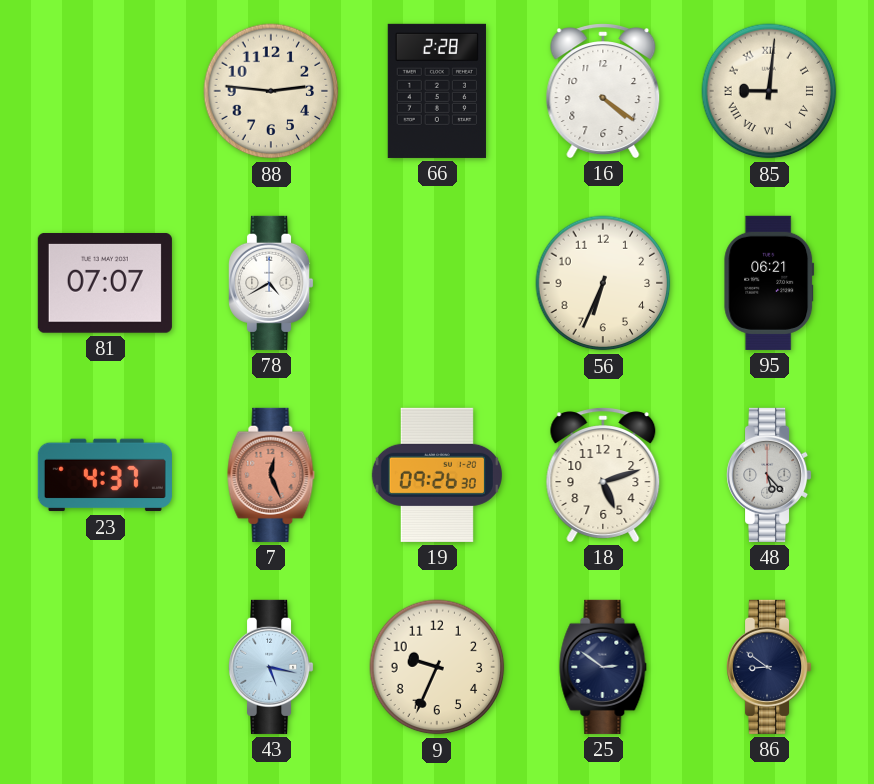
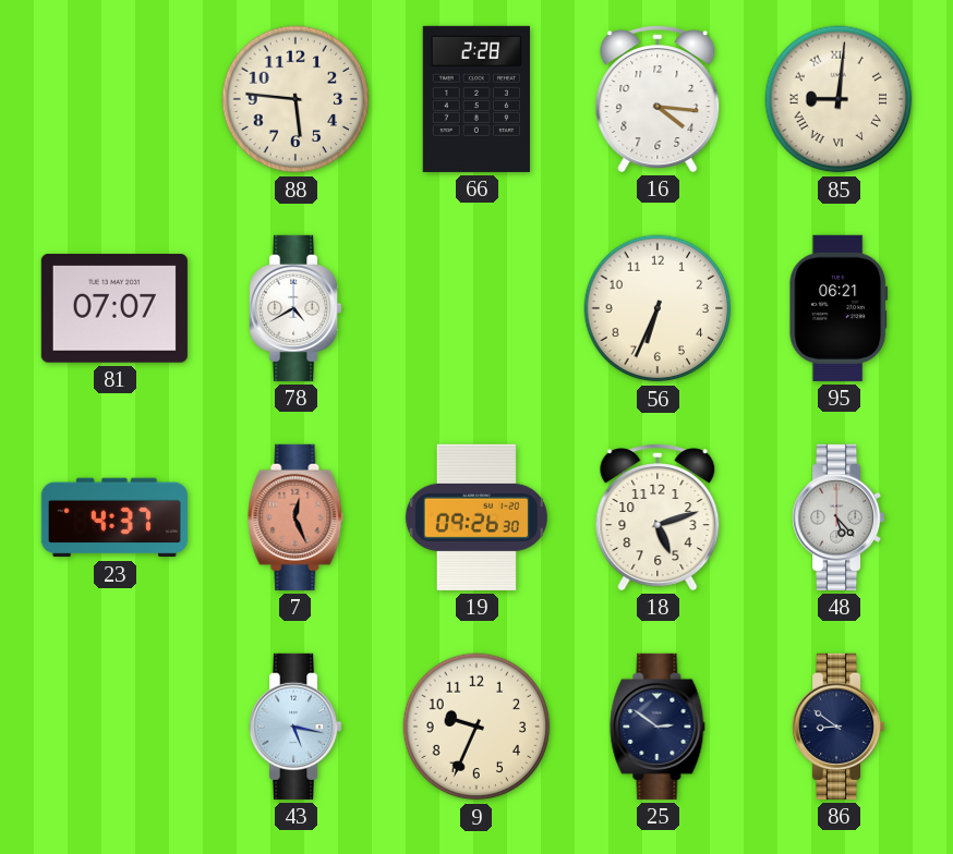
88: 2:46 -> 5:46 (295, 99)
16: 4:21 -> 4:16 (658, 99)
